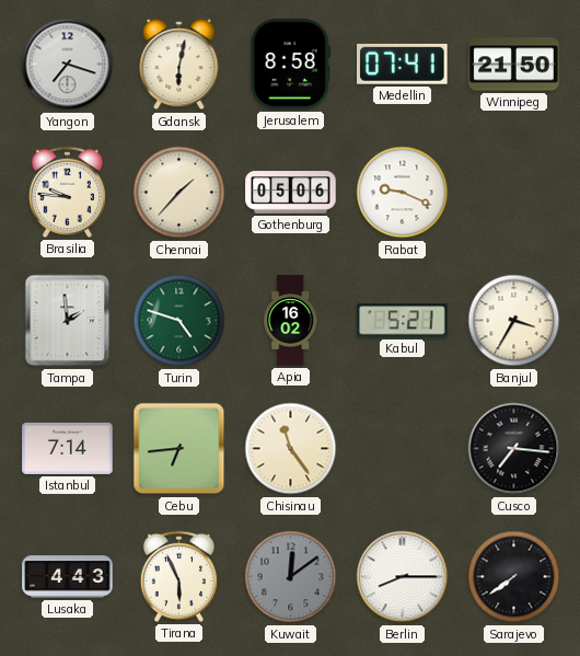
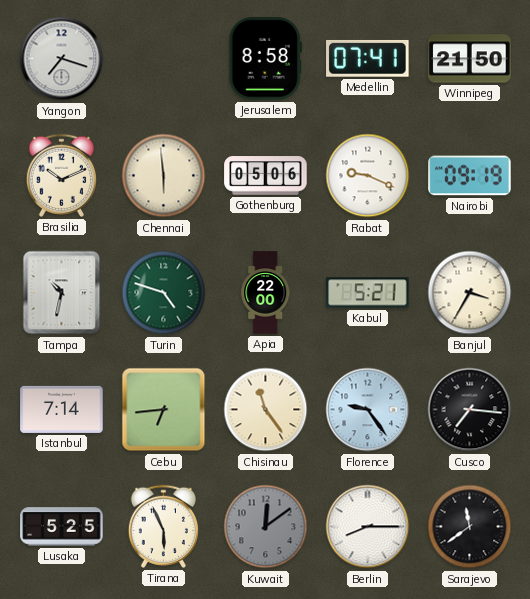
Gdansk: 6:02 -> none (179, 65)
Brasilia: 9:46 -> 10:11 (61, 175)
Chennai: 1:37 -> 5:59 (164, 176)
Nairobi: none -> 09:19 (470, 176)
Tampa: 1:59 -> 10:32 (62, 293)
Apia: 16:02 -> 22:00 (266, 293)
Florence: none -> 9:24 (368, 410)
Lusaka: 4:43 -> 5:25 (62, 527)
Sarajevo: 7:39 -> 11:39 (470, 527)
